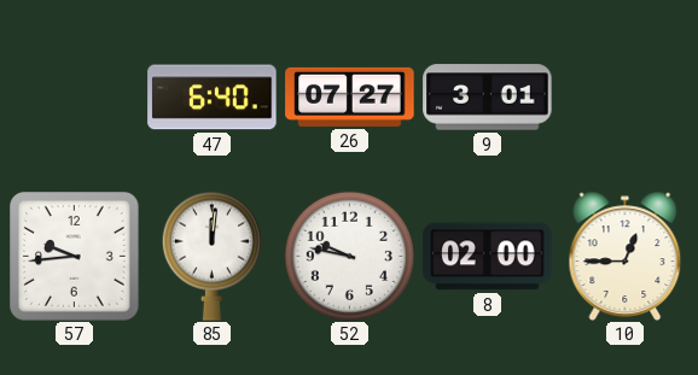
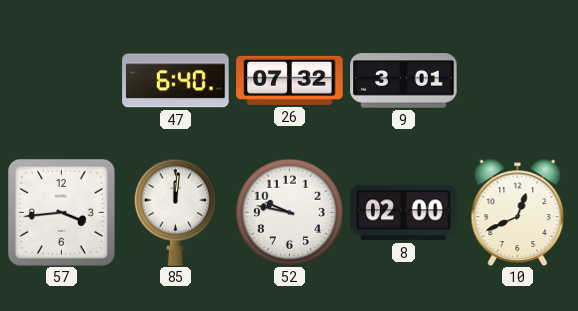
26: 07:27 -> 07:32 (290, 80)
57: 9:44 -> 3:44 (62, 213)
10: 12:45 -> 12:41 (518, 212)
